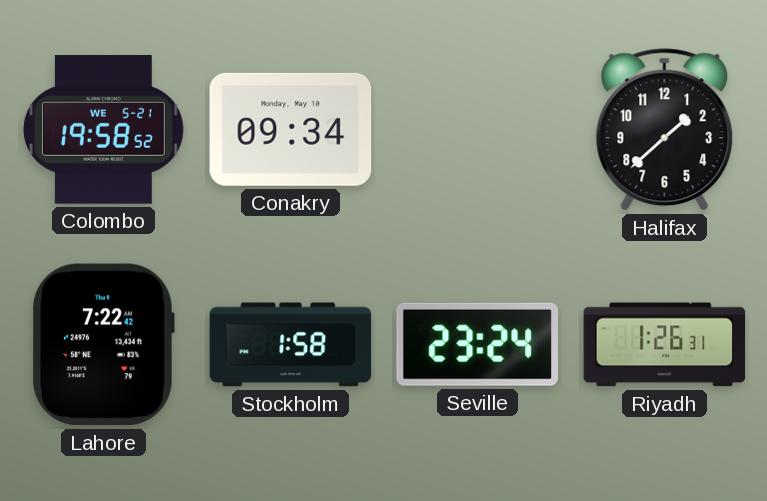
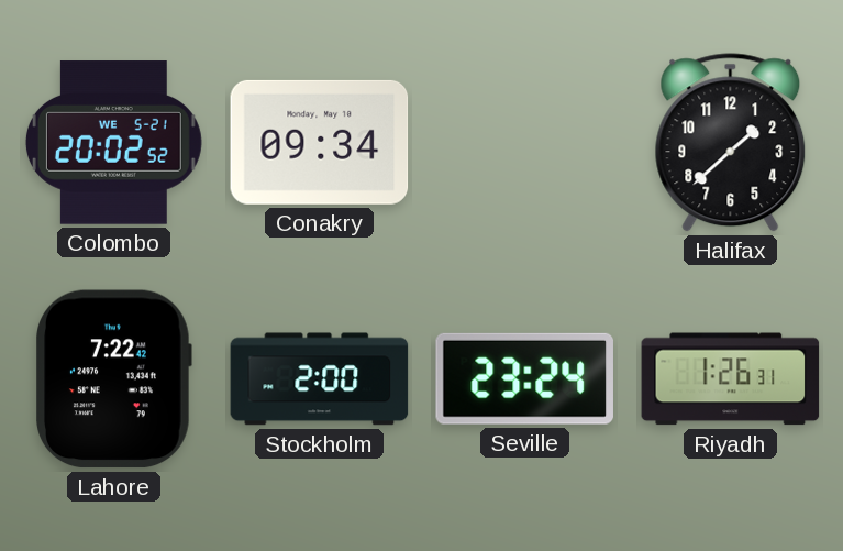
Colombo: 19:58 -> 20:02 (113, 143)
Stockholm: 1:58 -> 2:00 (320, 379)
